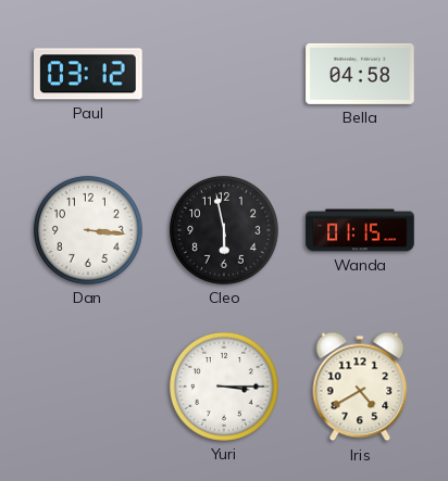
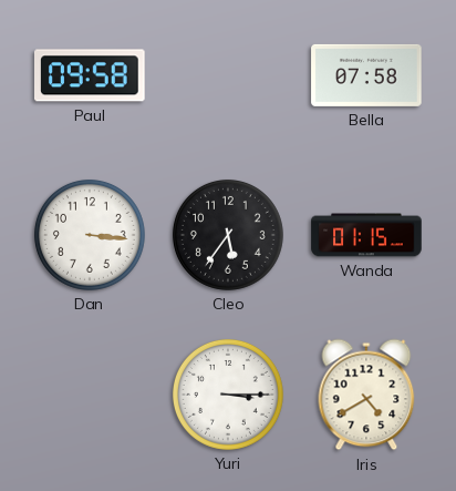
Paul: 03:12 -> 09:58 (90, 75)
Bella: 04:58 -> 07:58 (366, 75)
Cleo: 5:58 -> 5:36 (228, 235)
